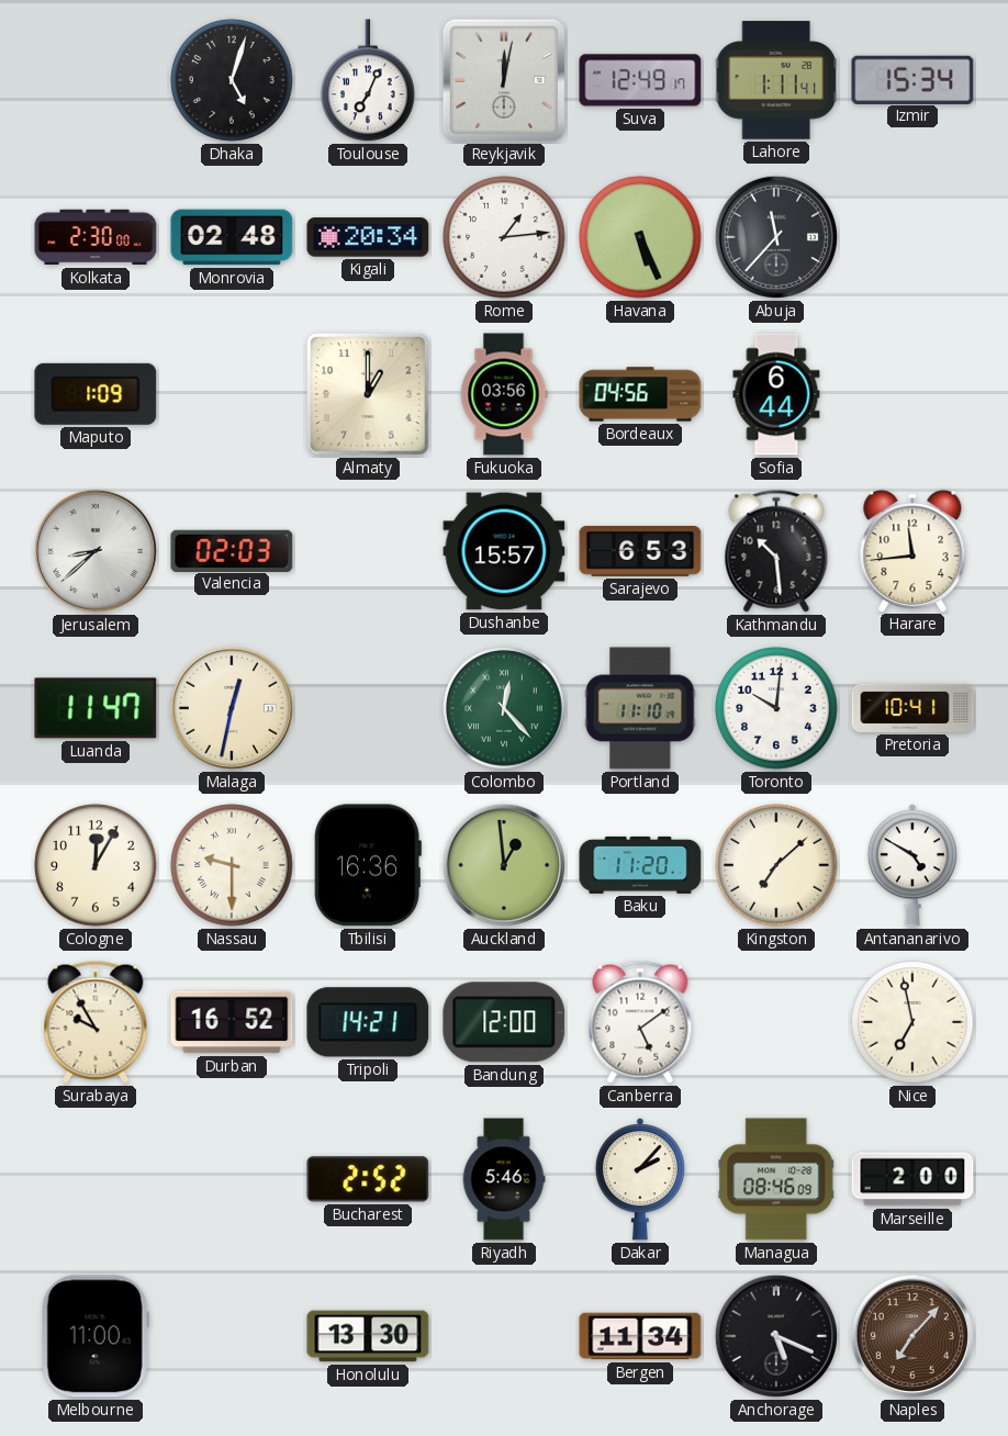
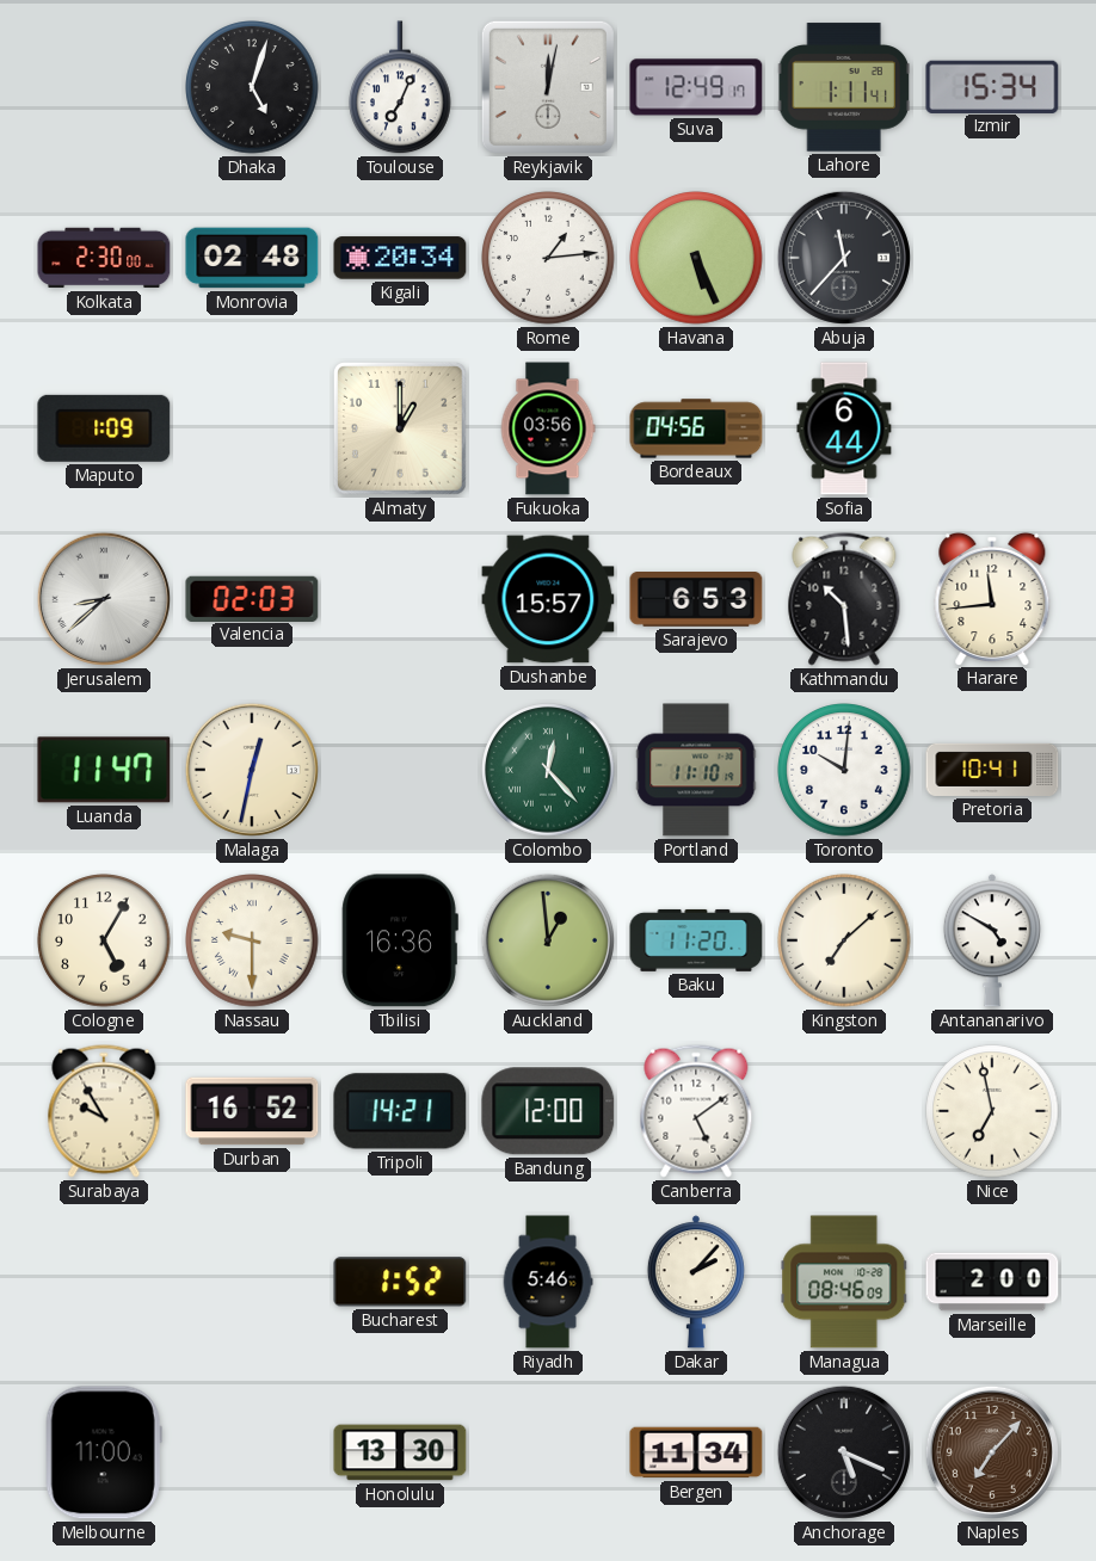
Cologne: 12:05 -> 5:05 (104, 940)
Bucharest: 2:52 -> 1:52 (400, 1282)
